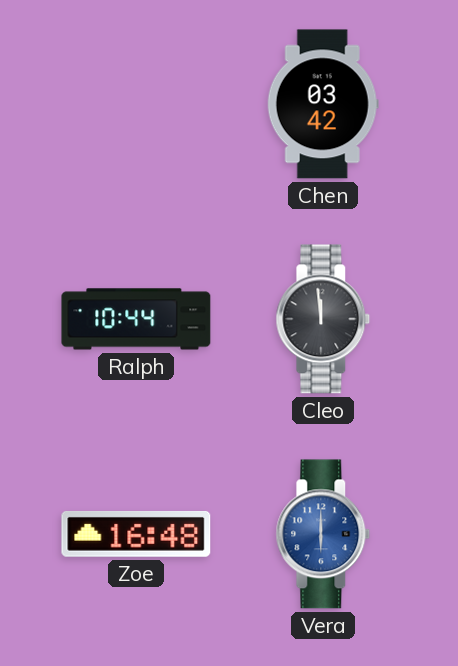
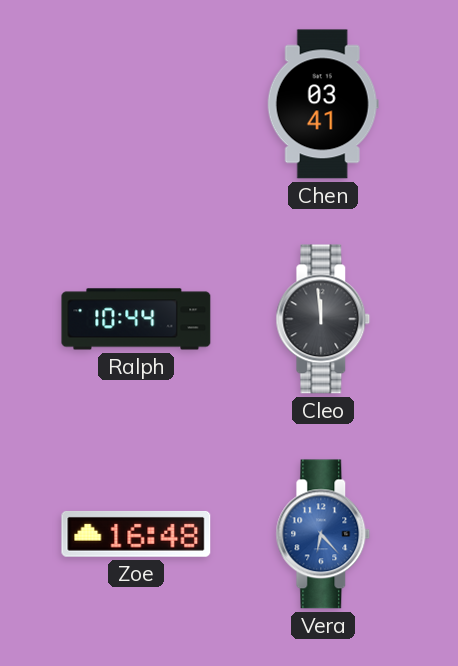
Chen: 03:42 -> 03:41 (323, 104)
Vera: 6:00 -> 6:23 (323, 534)
